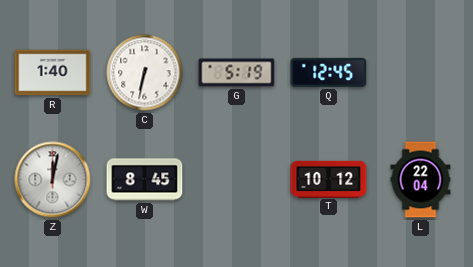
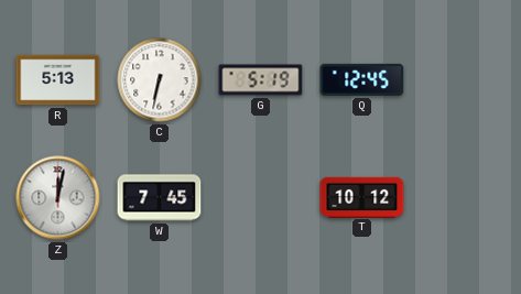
R: 1:40 -> 5:13 (58, 80)
W: 8:45 -> 7:45 (160, 198)
L: 22:04 -> none (421, 180)
